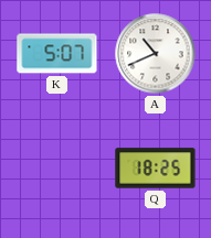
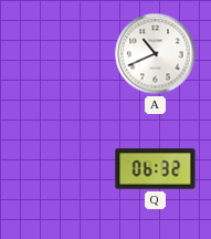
K: 5:07 -> none (57, 54)
Q: 18:25 -> 06:32 (156, 169)
